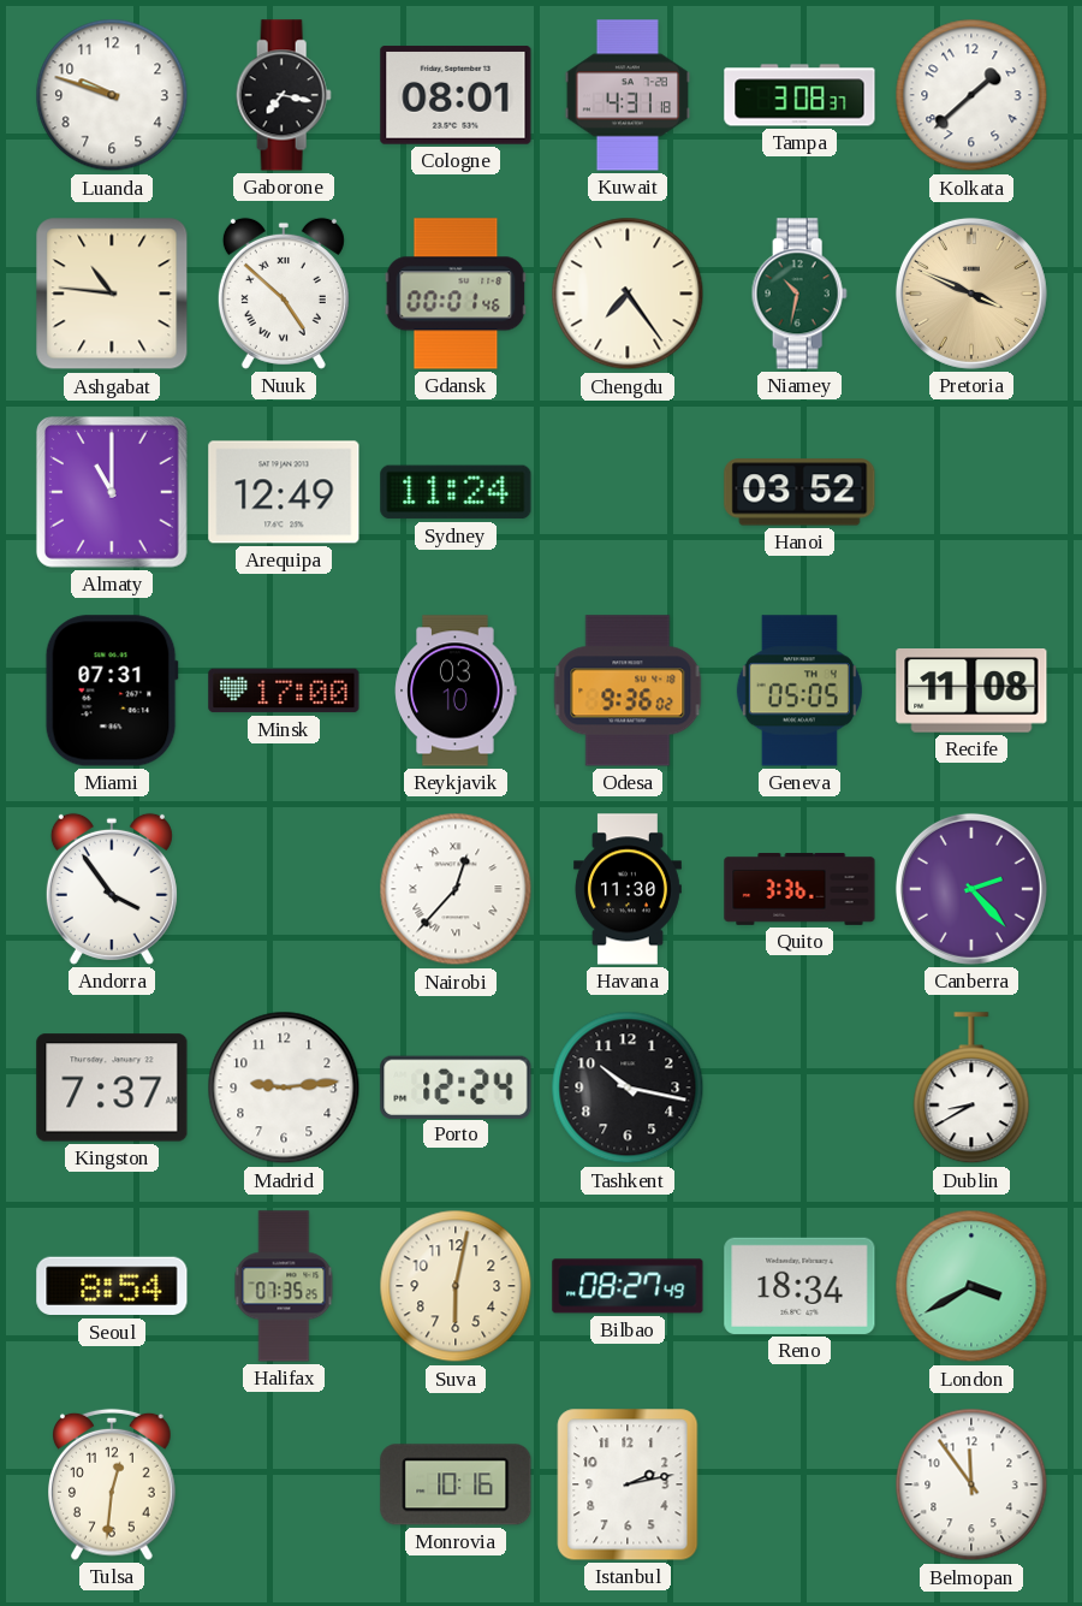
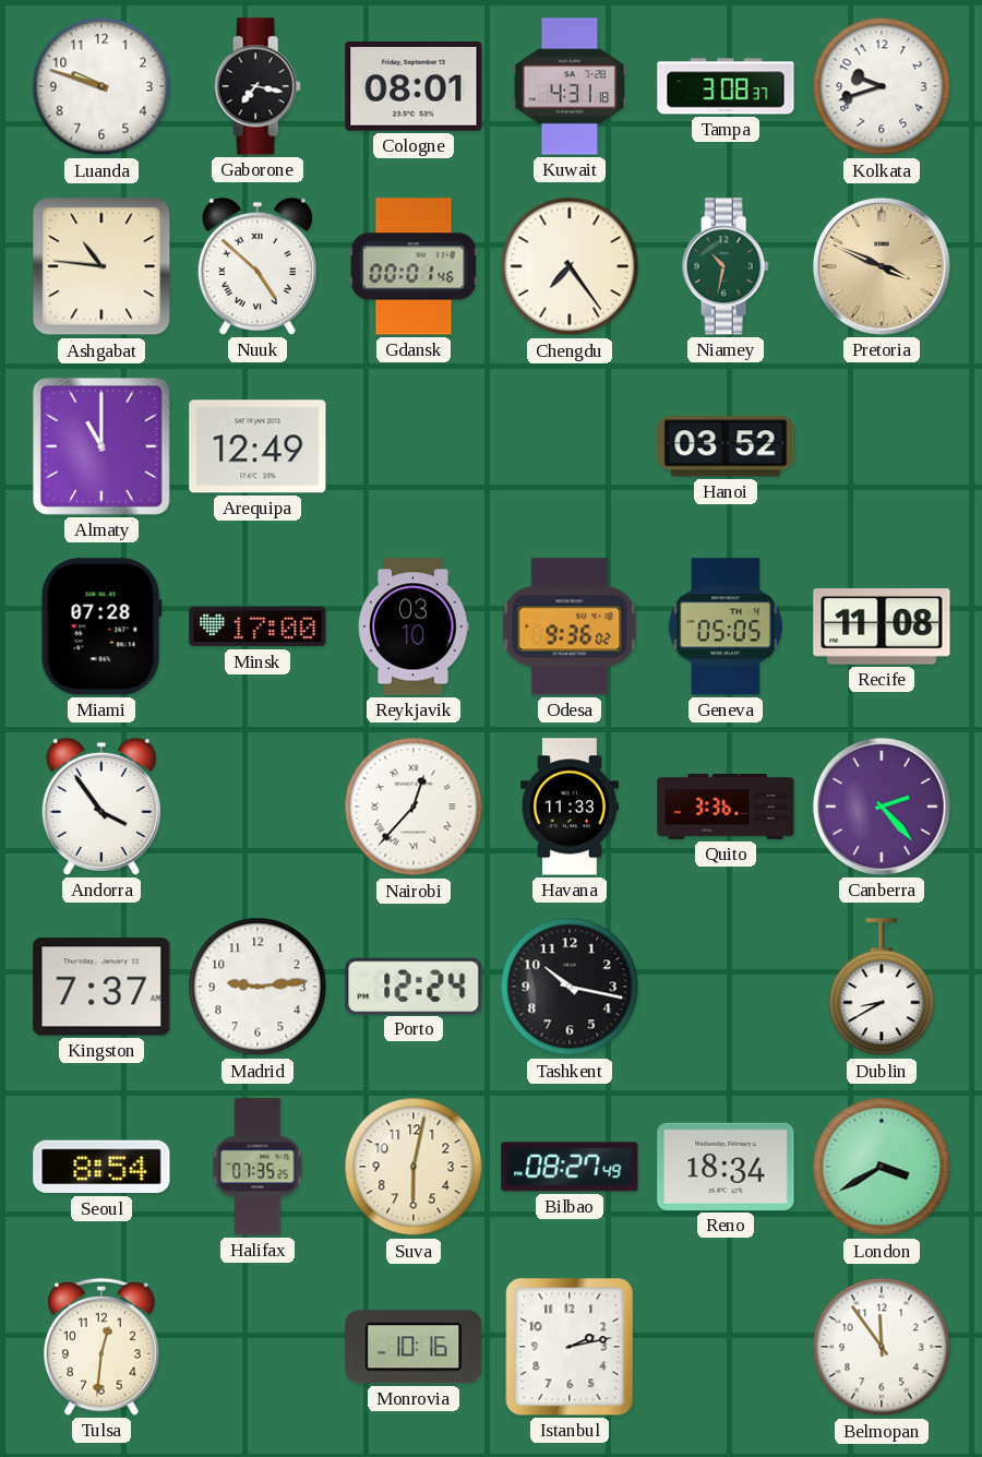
Kolkata: 1:38 -> 9:42 (882, 86)
Sydney: 11:24 -> none (456, 492)
Miami: 07:31 -> 07:28 (101, 626)
Havana: 11:30 -> 11:33 (570, 807)
